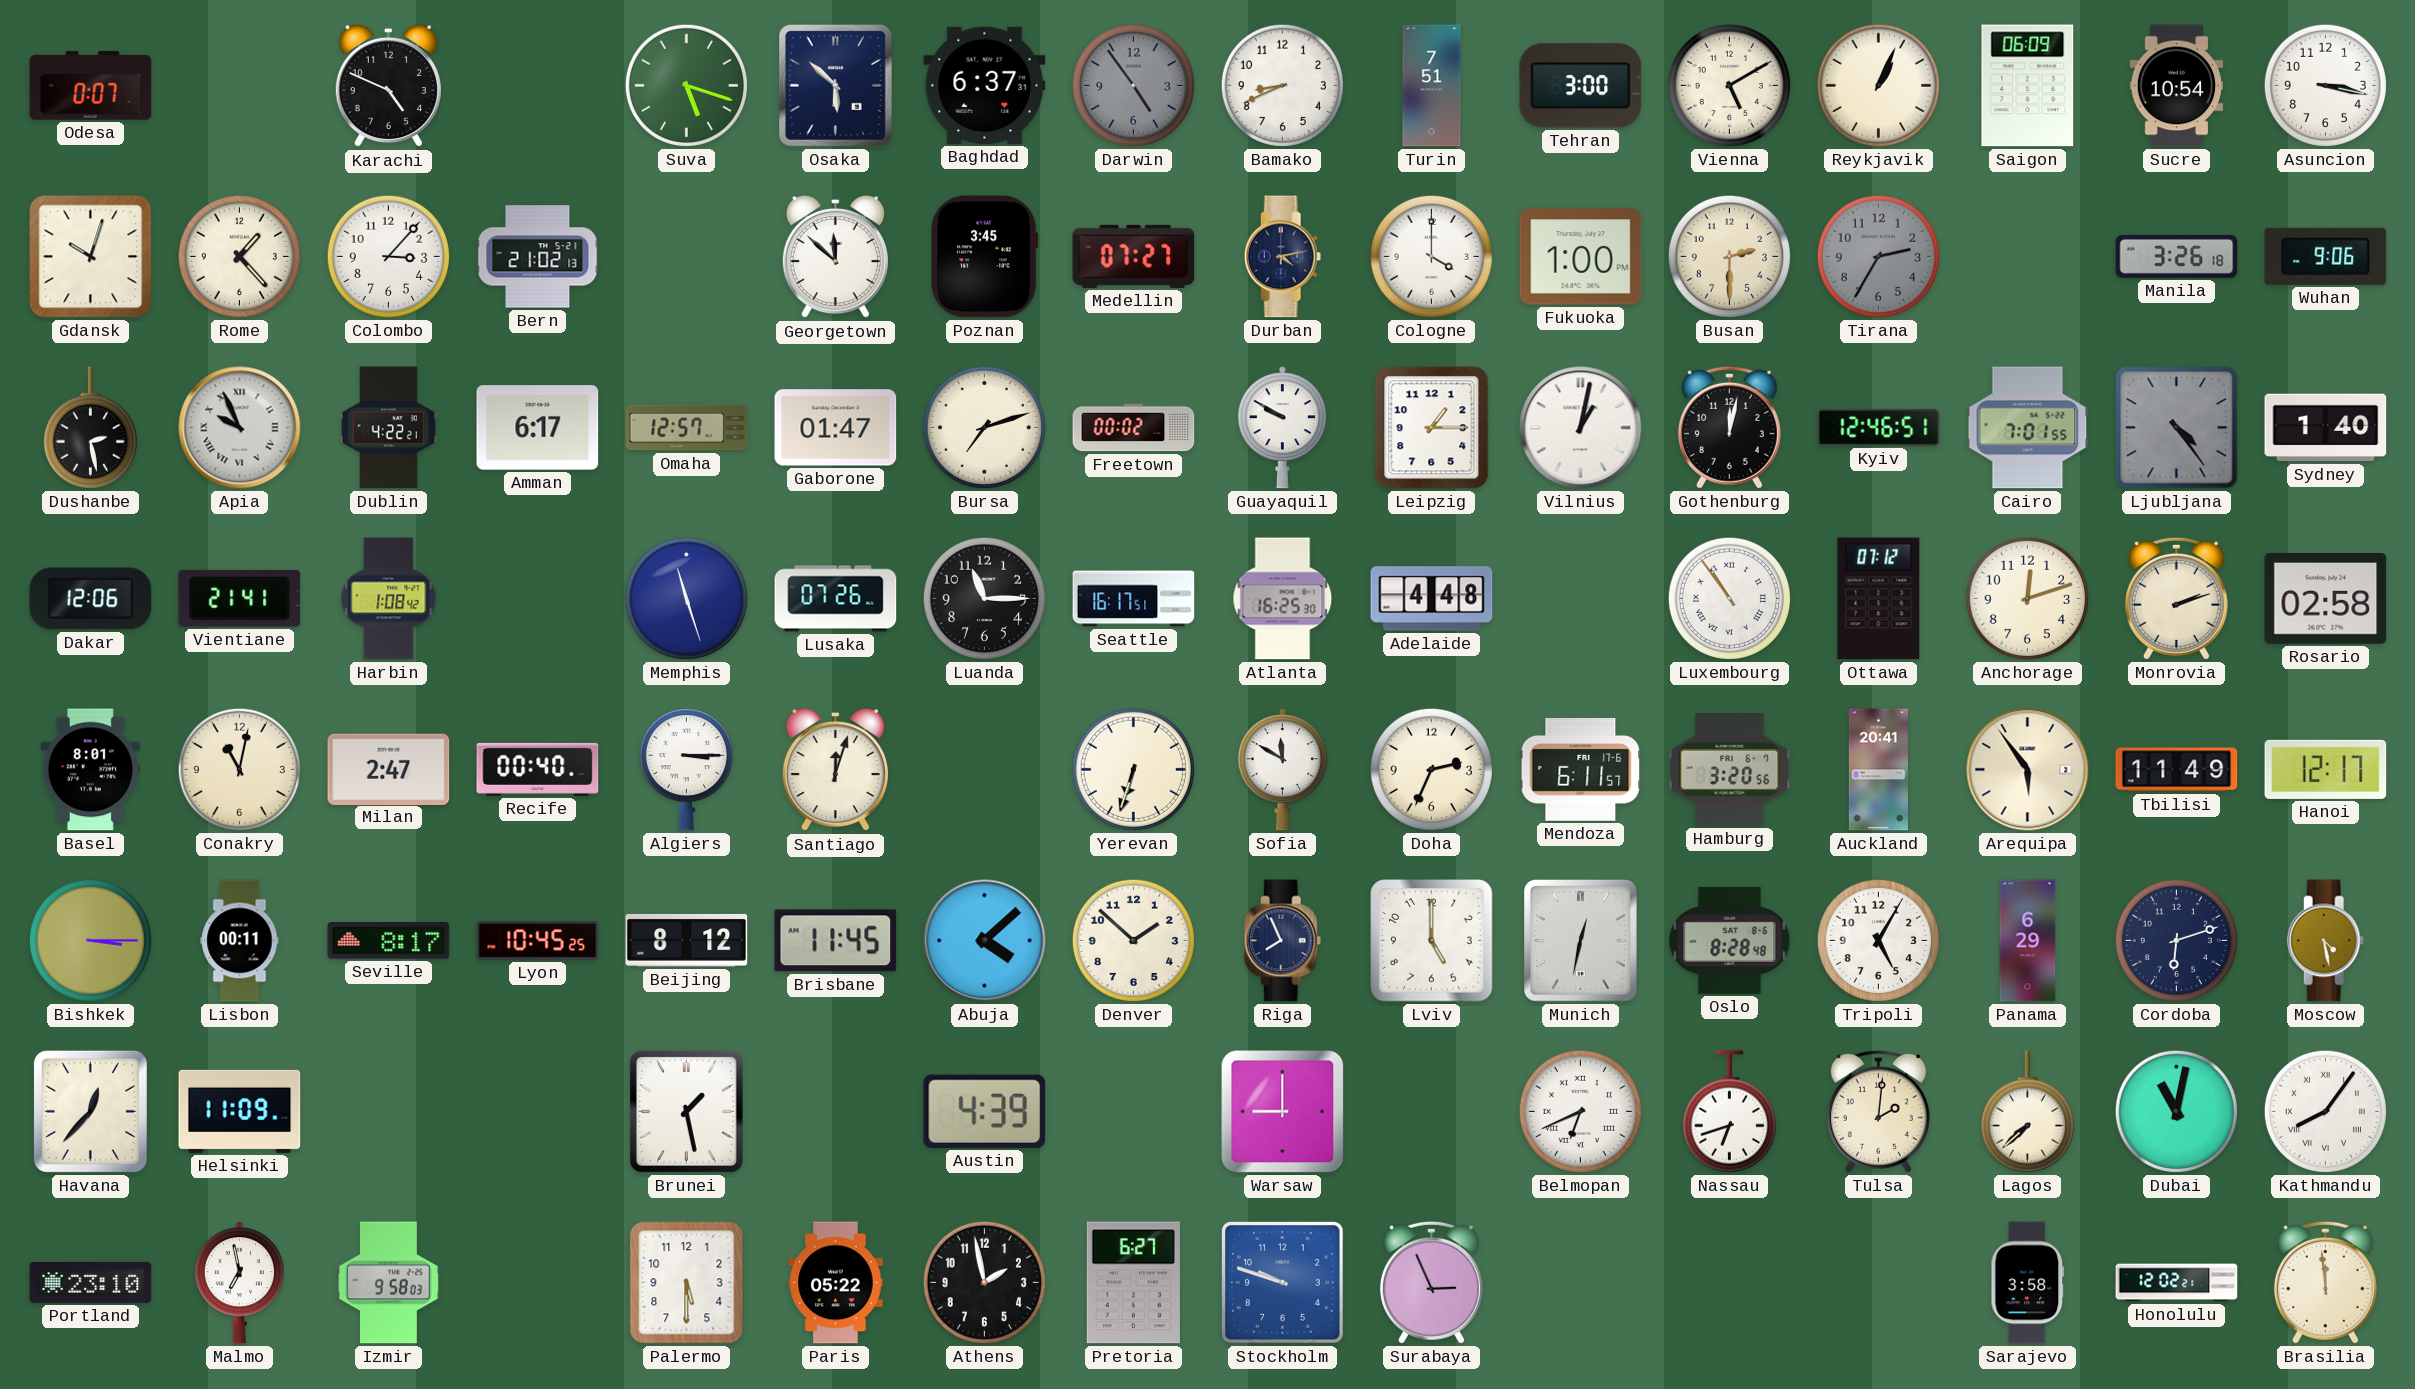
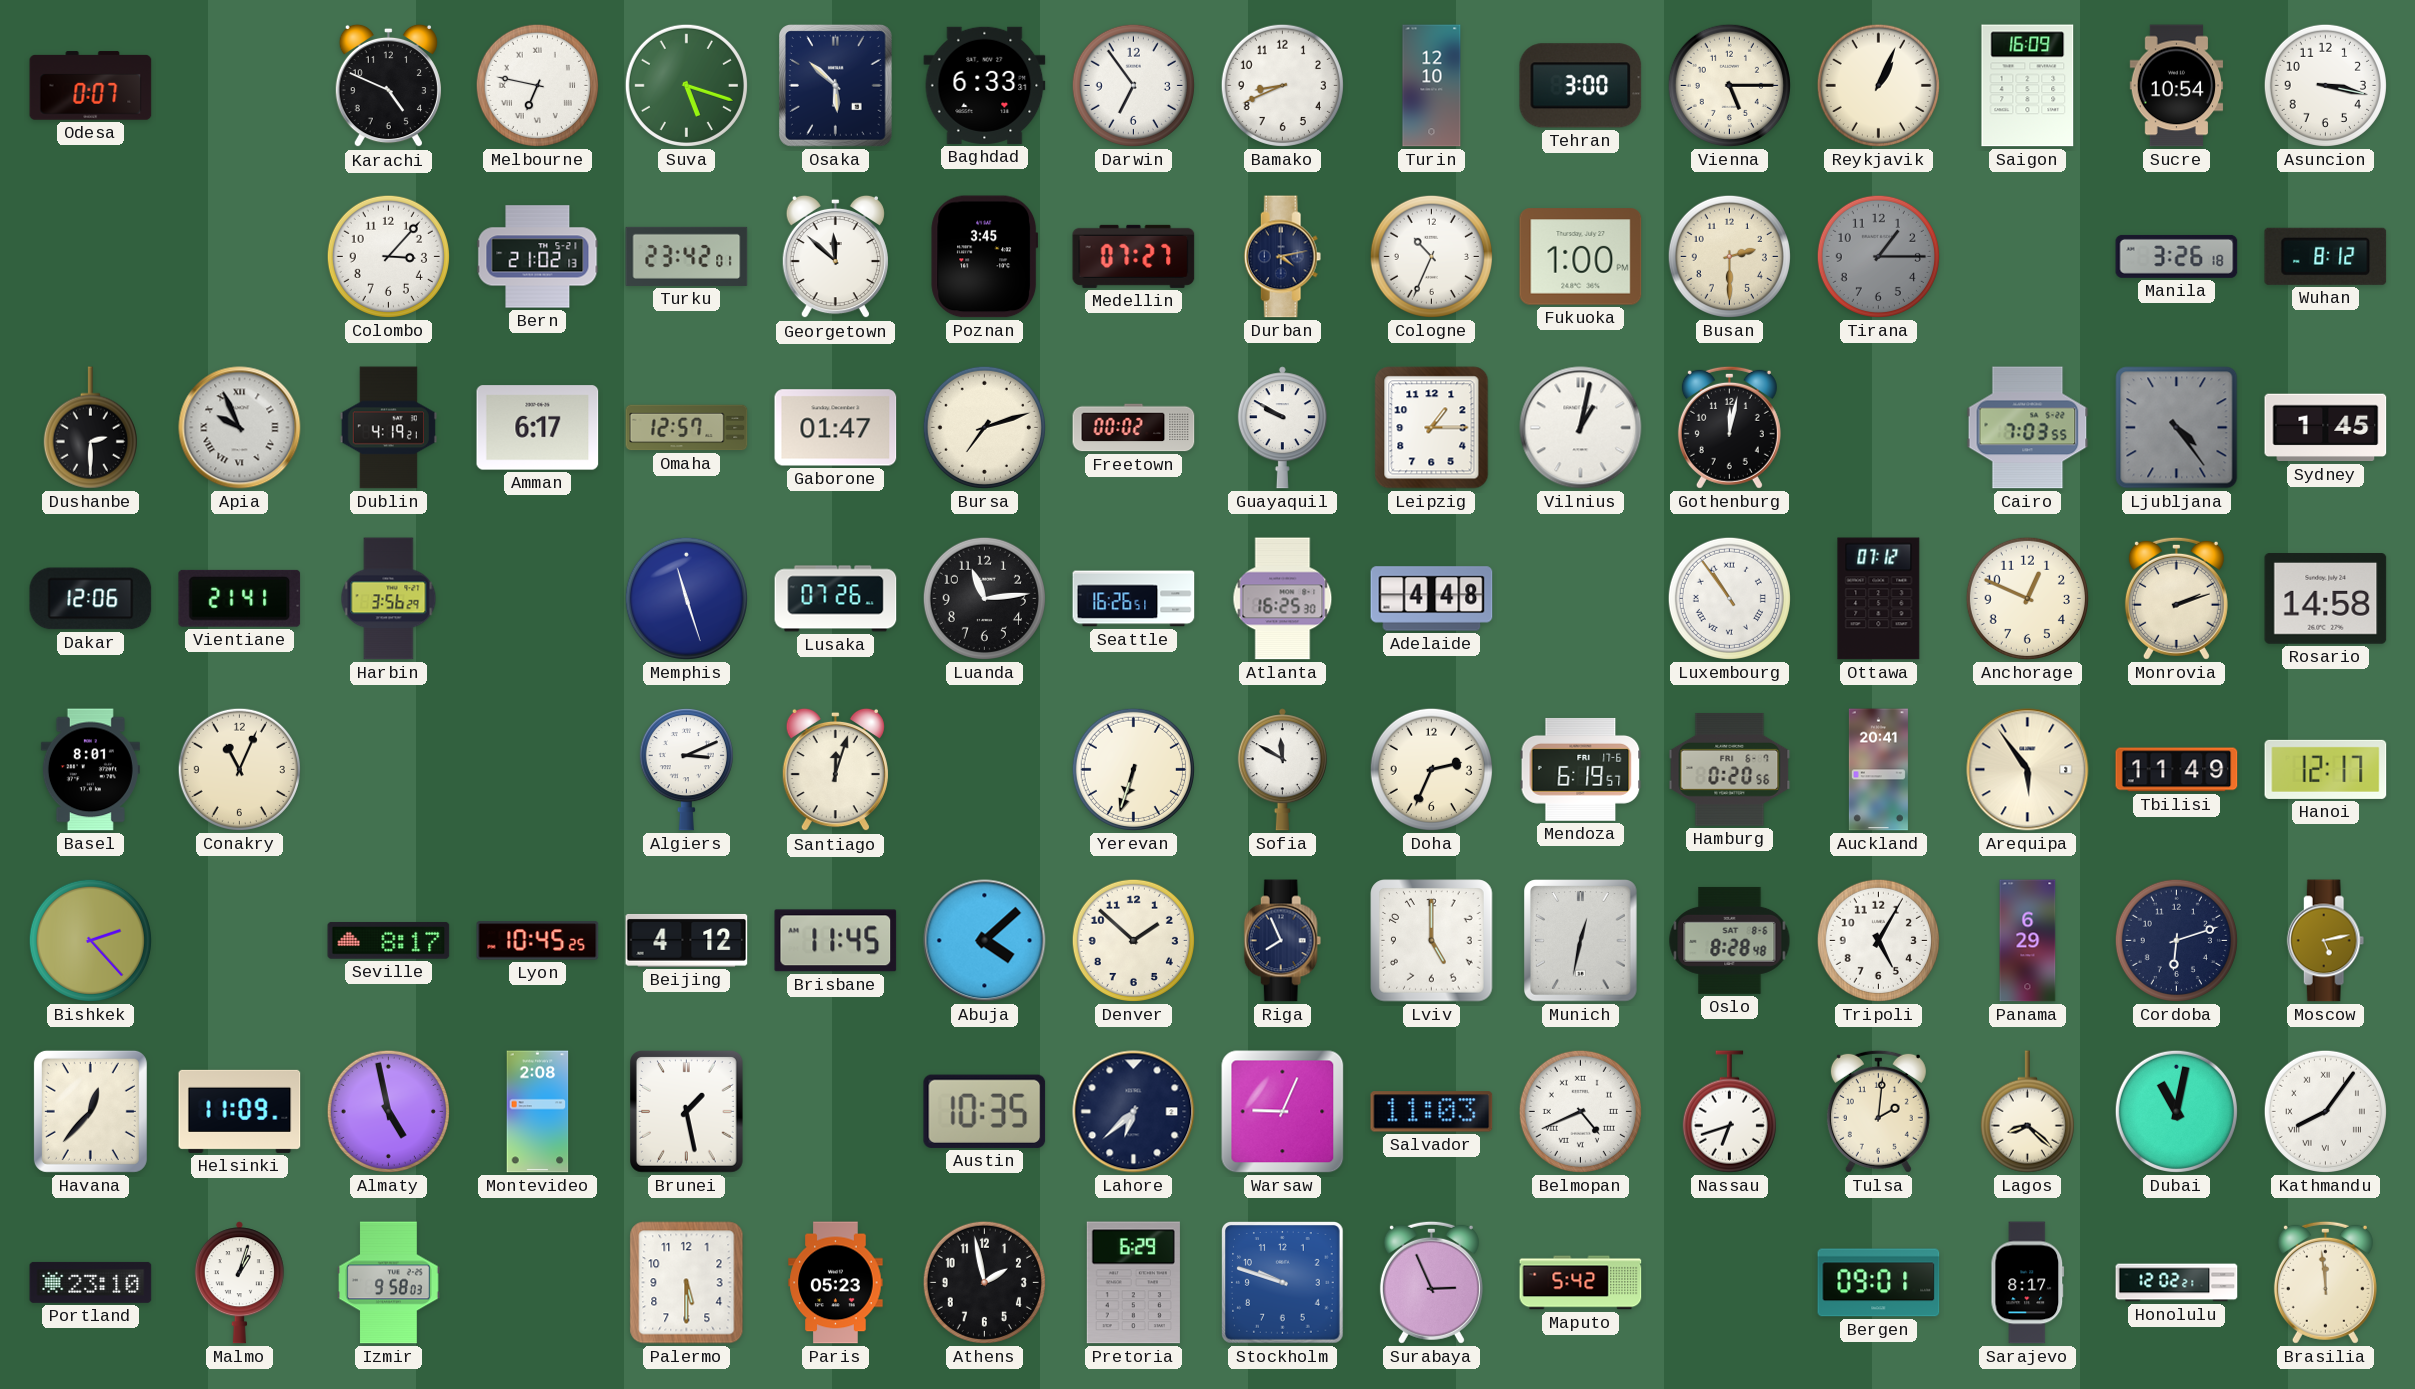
Melbourne: none -> 6:47 (537, 85)
Baghdad: 6:37 -> 6:33 (985, 85)
Darwin: 4:54 -> 6:54 (1133, 85)
Darwin dial: grey -> white (1133, 85)
Turin: 7:51 -> 12:10 (1432, 86)
Vienna: 5:10 -> 5:15 (1729, 85)
Saigon: 06:09 -> 16:09 (2028, 86)
Gdansk: 10:03 -> none (91, 257)
Rome: 1:23 -> none (239, 256)
Turku: none -> 23:42 (687, 256)
Cologne: 4:00 -> 10:34 (1431, 256)
Tirana: 2:35 -> 1:15 (1878, 256)
Wuhan: 9:06 -> 8:12 (2326, 256)
Dushanbe: 2:28 -> 2:30 (90, 428)
Dublin: 4:22 -> 4:19 (388, 428)
Kyiv: 12:46 -> none (1879, 427)
Cairo: 7:01 -> 7:03 (2028, 428)
Sydney: 1:40 -> 1:45 (2326, 428)
Harbin: 1:08 -> 3:56 (389, 599)
Luanda: 11:15 -> 11:14 (984, 598)
Seattle: 16:17 -> 16:26 (1134, 599)
Anchorage: 12:12 -> 12:49 (2027, 598)
Rosario: 02:58 -> 14:58 (2326, 599)
Conakry: 11:02 -> 11:04 (239, 769)
Milan: 2:47 -> none (389, 769)
Recife: 00:40 -> none (538, 769)
Algiers: 3:15 -> 3:11 (686, 770)
Mendoza: 6:11 -> 6:19 (1581, 769)
Hamburg: 3:20 -> 0:20 (1730, 769)
Bishkek: 3:15 -> 2:23 (90, 940)
Lisbon: 00:11 -> none (240, 941)
Beijing: 8:12 -> 4:12 (687, 940)
Moscow: 4:28 -> 5:13 (2326, 941)
Almaty: none -> 4:58 (388, 1111)
Montevideo: none -> 2:08 (538, 1112)
Austin: 4:39 -> 10:35 (985, 1111)
Lahore: none -> 6:38 (1134, 1112)
Warsaw: 9:00 -> 9:04 (1283, 1112)
Salvador: none -> 11:03 (1432, 1112)
Belmopan: 6:41 -> 4:41 (1580, 1111)
Lagos: 7:38 -> 8:22 (2027, 1112)
Malmo: 6:58 -> 1:03 (239, 1283)
Paris: 05:22 -> 05:23 (836, 1283)
Pretoria: 6:27 -> 6:29 (1133, 1283)
Maputo: none -> 5:42 (1581, 1283)
Bergen: none -> 09:01 (1879, 1283)
Sarajevo: 3:58 -> 8:17 (2028, 1283)
